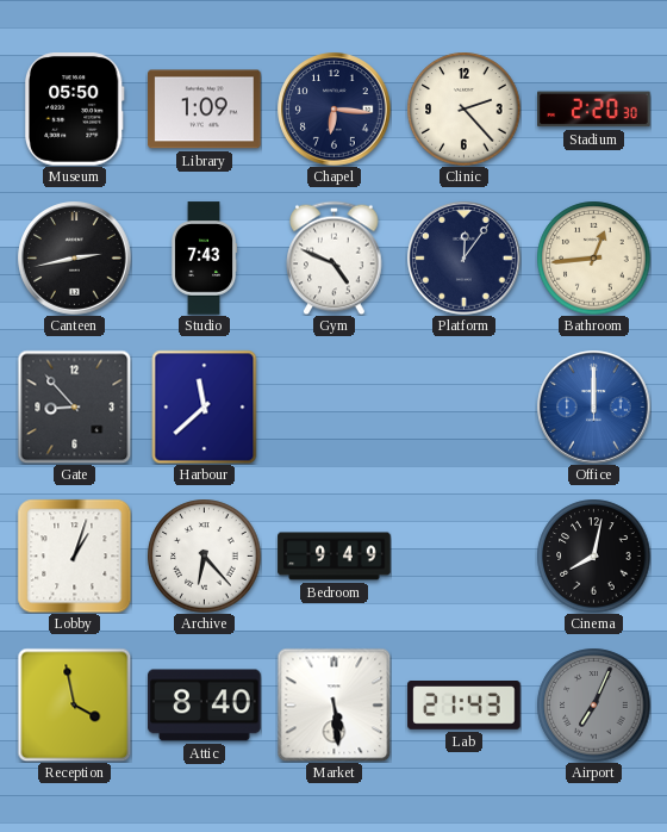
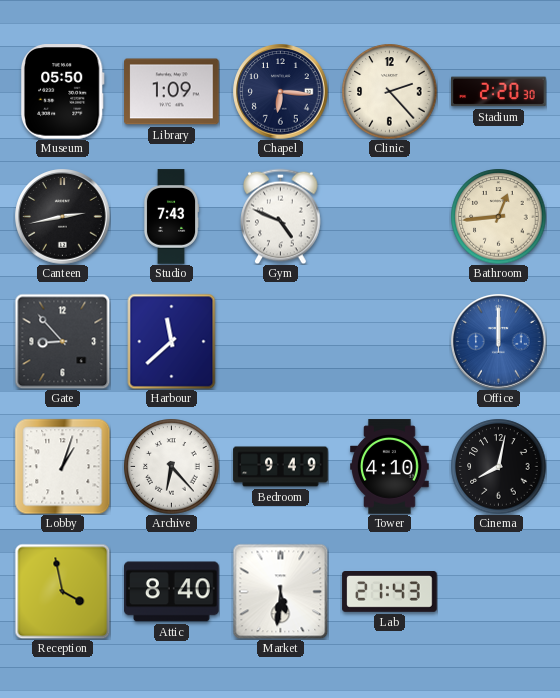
Platform: 12:06 -> none (465, 259)
Tower: none -> 4:10 (390, 467)
Market: 5:29 -> 5:31 (280, 591)
Airport: 7:04 -> none (593, 704)
